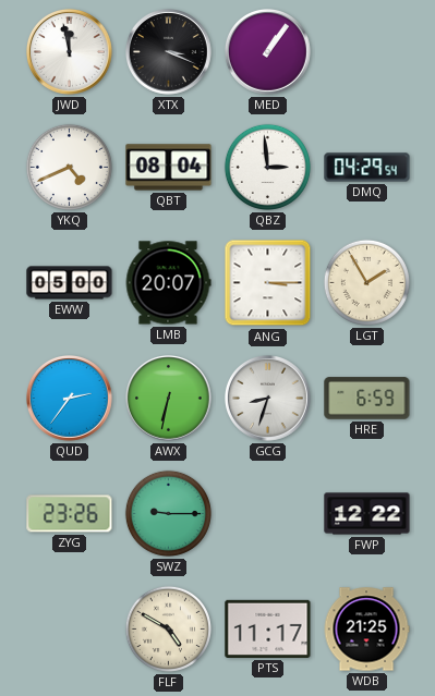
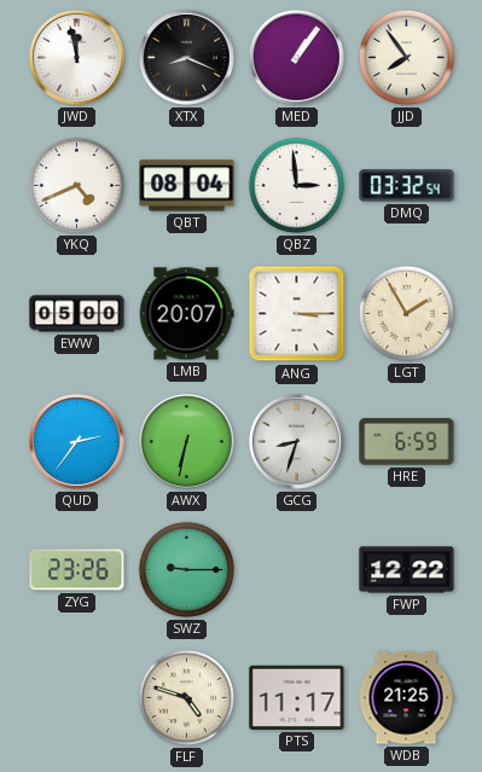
XTX: 3:19 -> 8:19 (187, 58)
JJD: none -> 7:54 (406, 57)
DMQ: 04:29 -> 03:32 (407, 186)
FLF: 4:50 -> 4:48 (186, 697)
